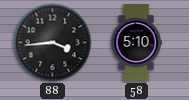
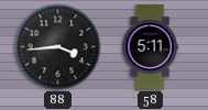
58: 5:10 -> 5:11 (150, 47)
